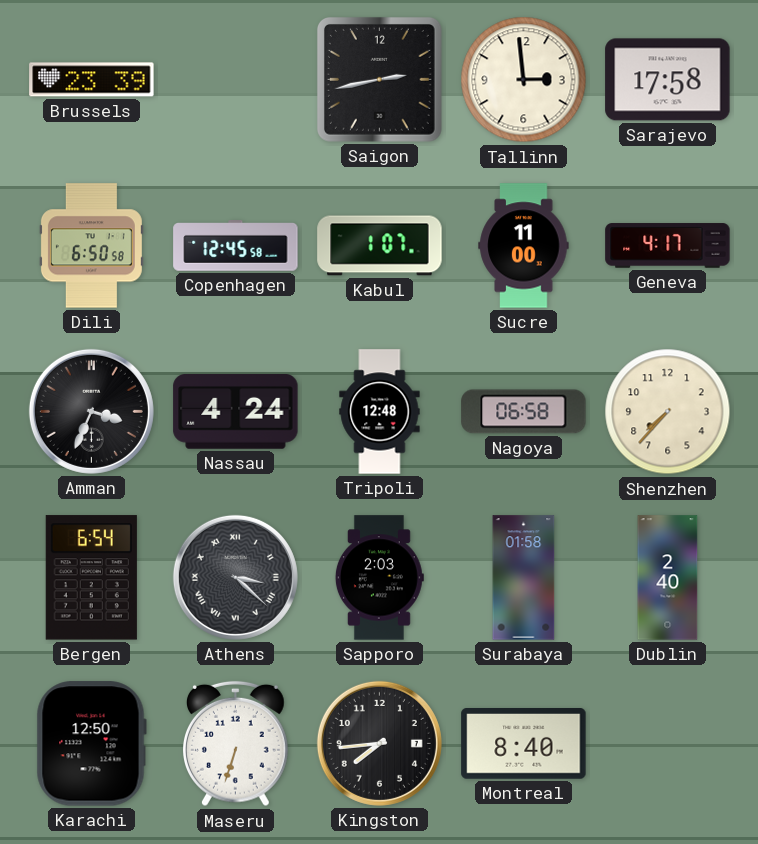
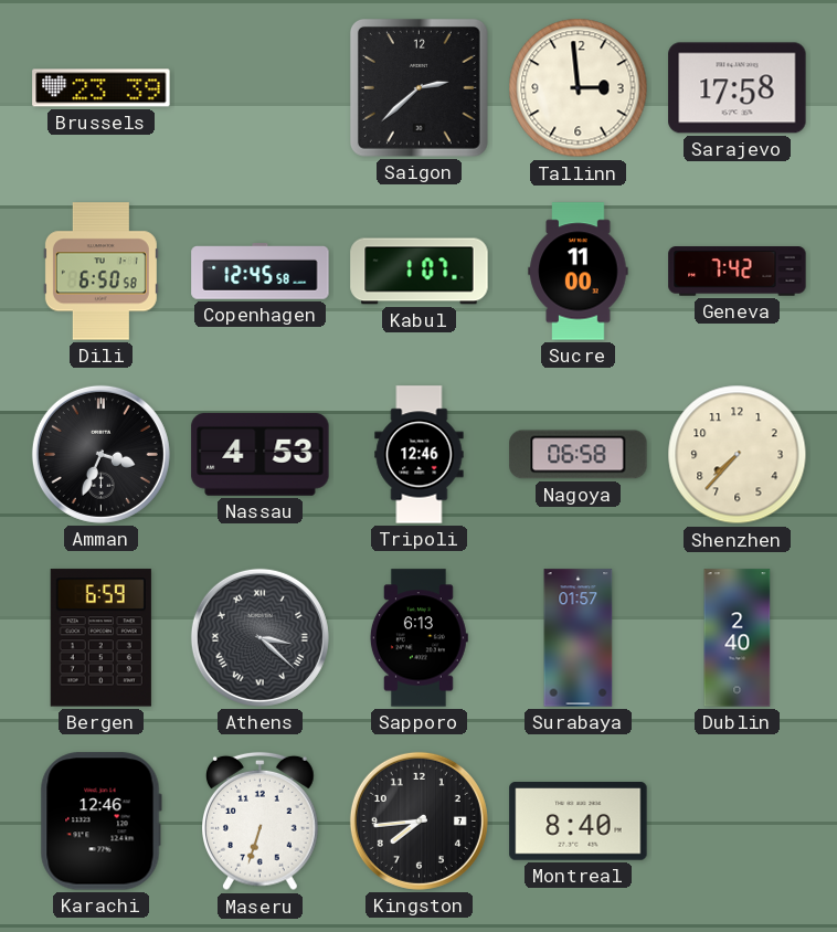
Saigon: 2:43 -> 2:38 (418, 87)
Geneva: 4:17 -> 7:42 (738, 272)
Nassau: 4:24 -> 4:53 (261, 455)
Tripoli: 12:48 -> 12:46 (420, 455)
Bergen: 6:54 -> 6:59 (100, 638)
Sapporo: 2:03 -> 6:13 (418, 638)
Surabaya: 01:58 -> 01:57 (579, 638)
Karachi: 12:50 -> 12:46 (100, 822)
